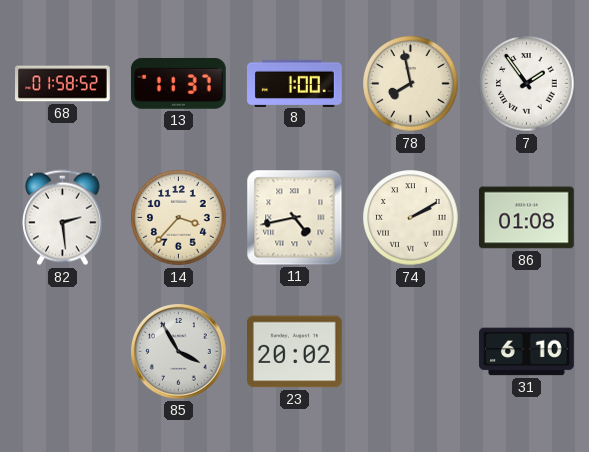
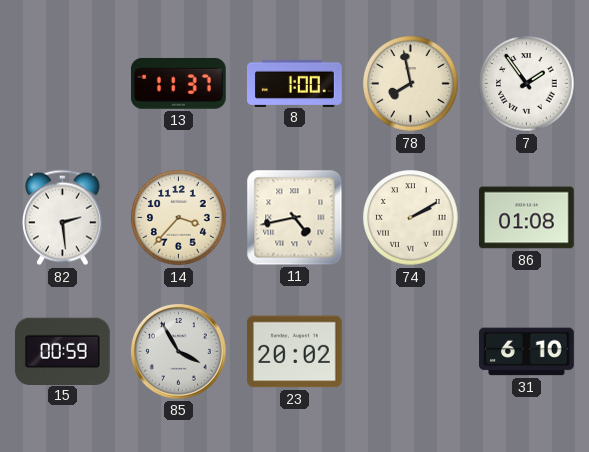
68: 01:58 -> none (63, 84)
15: none -> 00:59 (62, 351)
